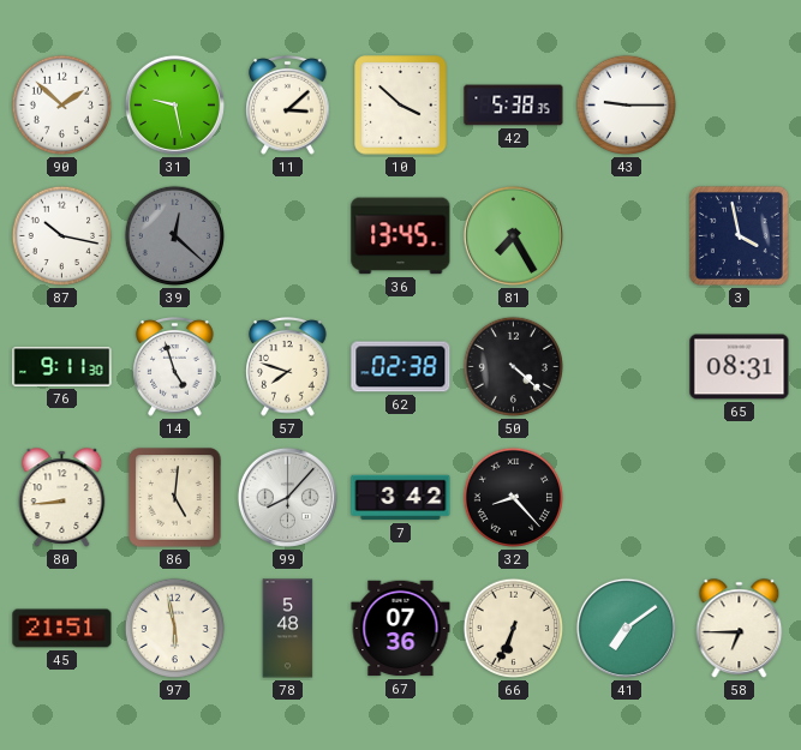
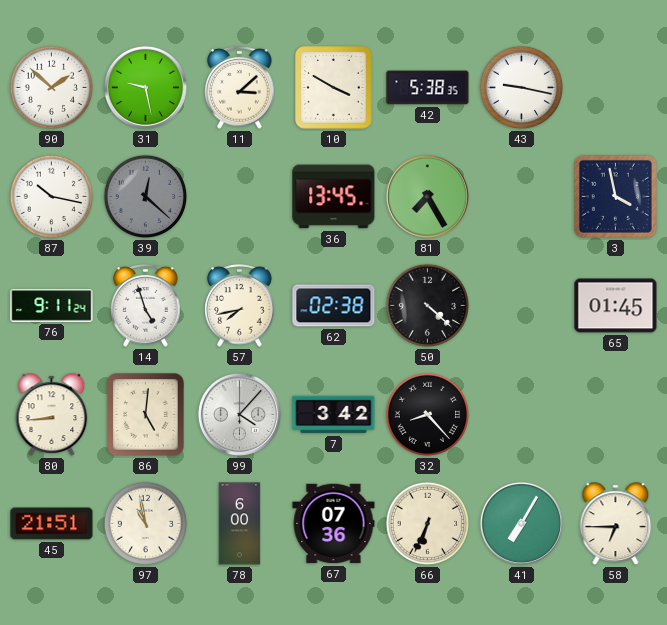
10: 3:52 -> 3:50 (334, 88)
43: 9:15 -> 9:17 (522, 88)
76: 9:11:30 -> 9:11:24 (52, 306)
57: 7:48 -> 7:43 (240, 306)
65: 08:31 -> 01:45 (616, 306)
99: 8:07 -> 4:07 (239, 414)
97: 5:58 -> 10:58 (146, 524)
78: 5:48 -> 6:00 (240, 524)
41: 7:09 -> 7:05 (521, 523)
